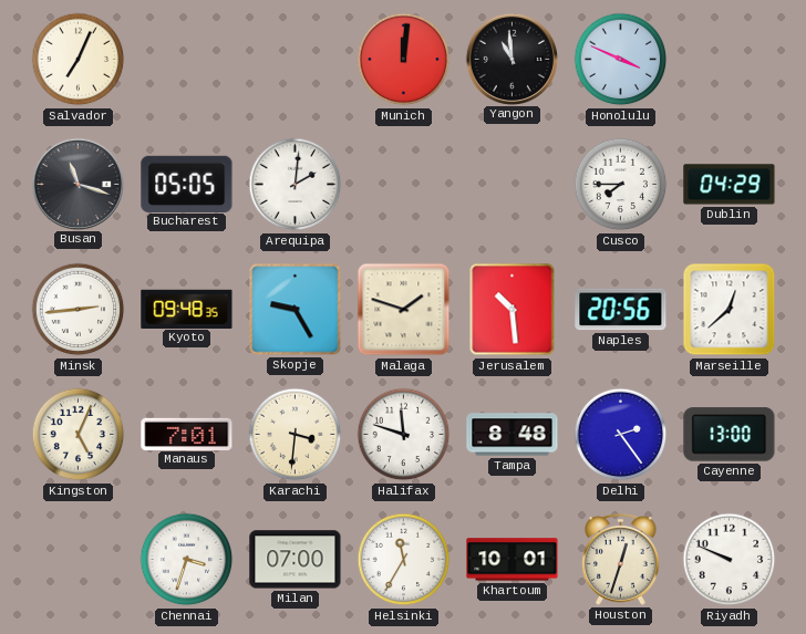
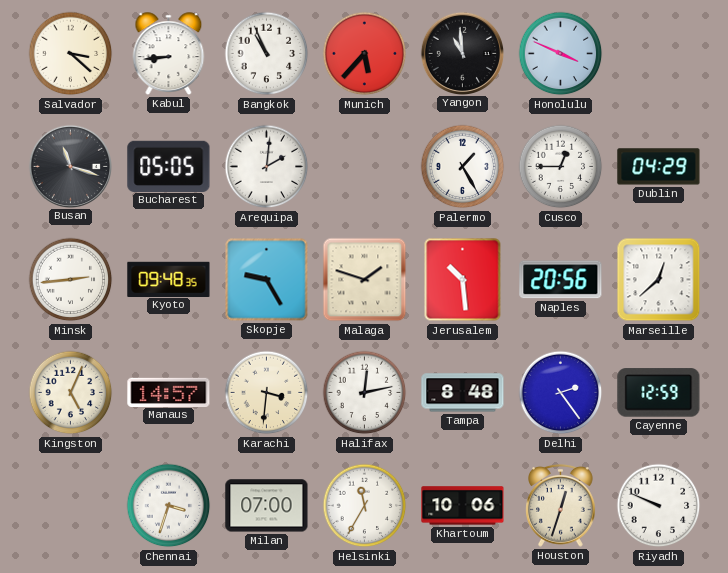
Salvador: 7:04 -> 3:22 (71, 54)
Kabul: none -> 8:44 (169, 54)
Bangkok: none -> 10:56 (267, 54)
Munich: 12:01 -> 5:37 (365, 54)
Palermo: none -> 1:25 (463, 167)
Cusco: 7:45 -> 12:45 (561, 167)
Manaus: 7:01 -> 14:57 (169, 392)
Halifax: 11:48 -> 12:13 (365, 393)
Cayenne: 13:00 -> 12:59 (659, 393)
Khartoum: 10:01 -> 10:06 (463, 506)
